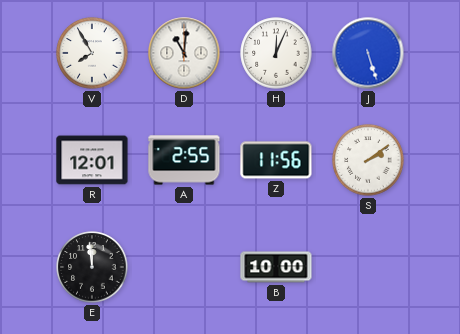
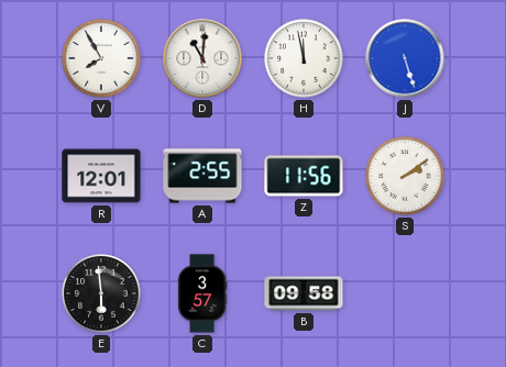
H: 12:04 -> 11:58 (304, 58)
E: 11:59 -> 5:59 (101, 293)
C: none -> 3:57 (204, 293)
B: 10:00 -> 09:58 (304, 293)
